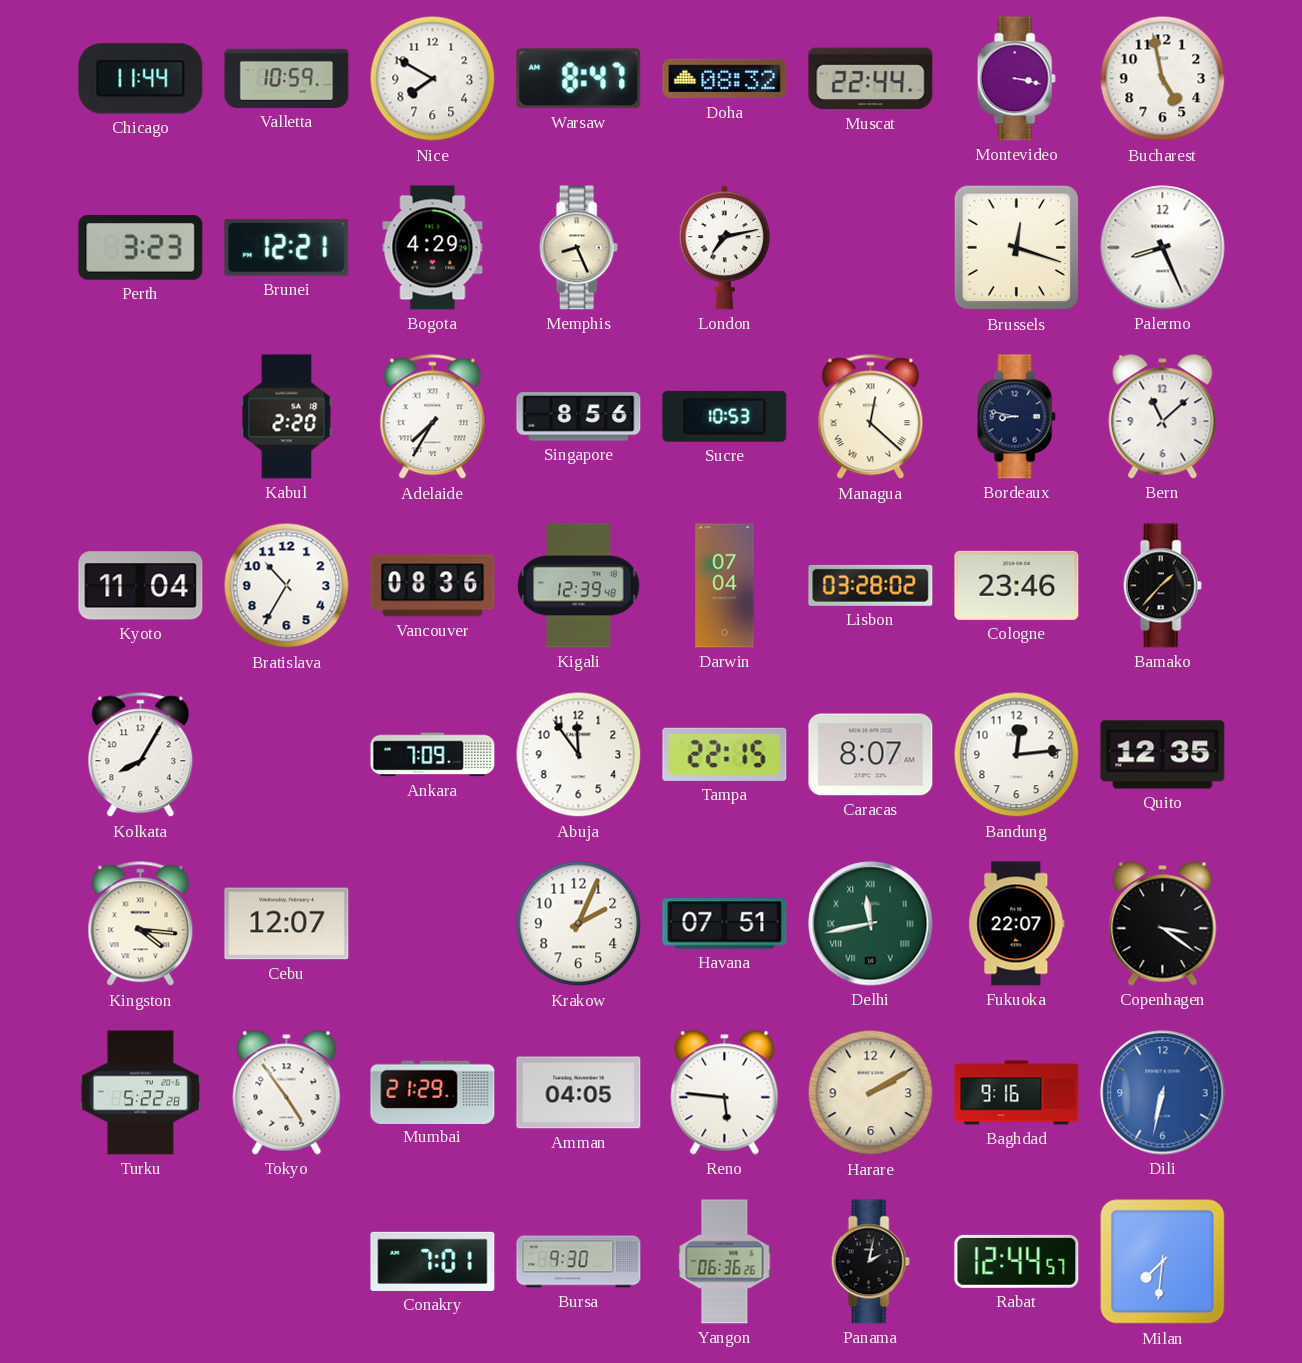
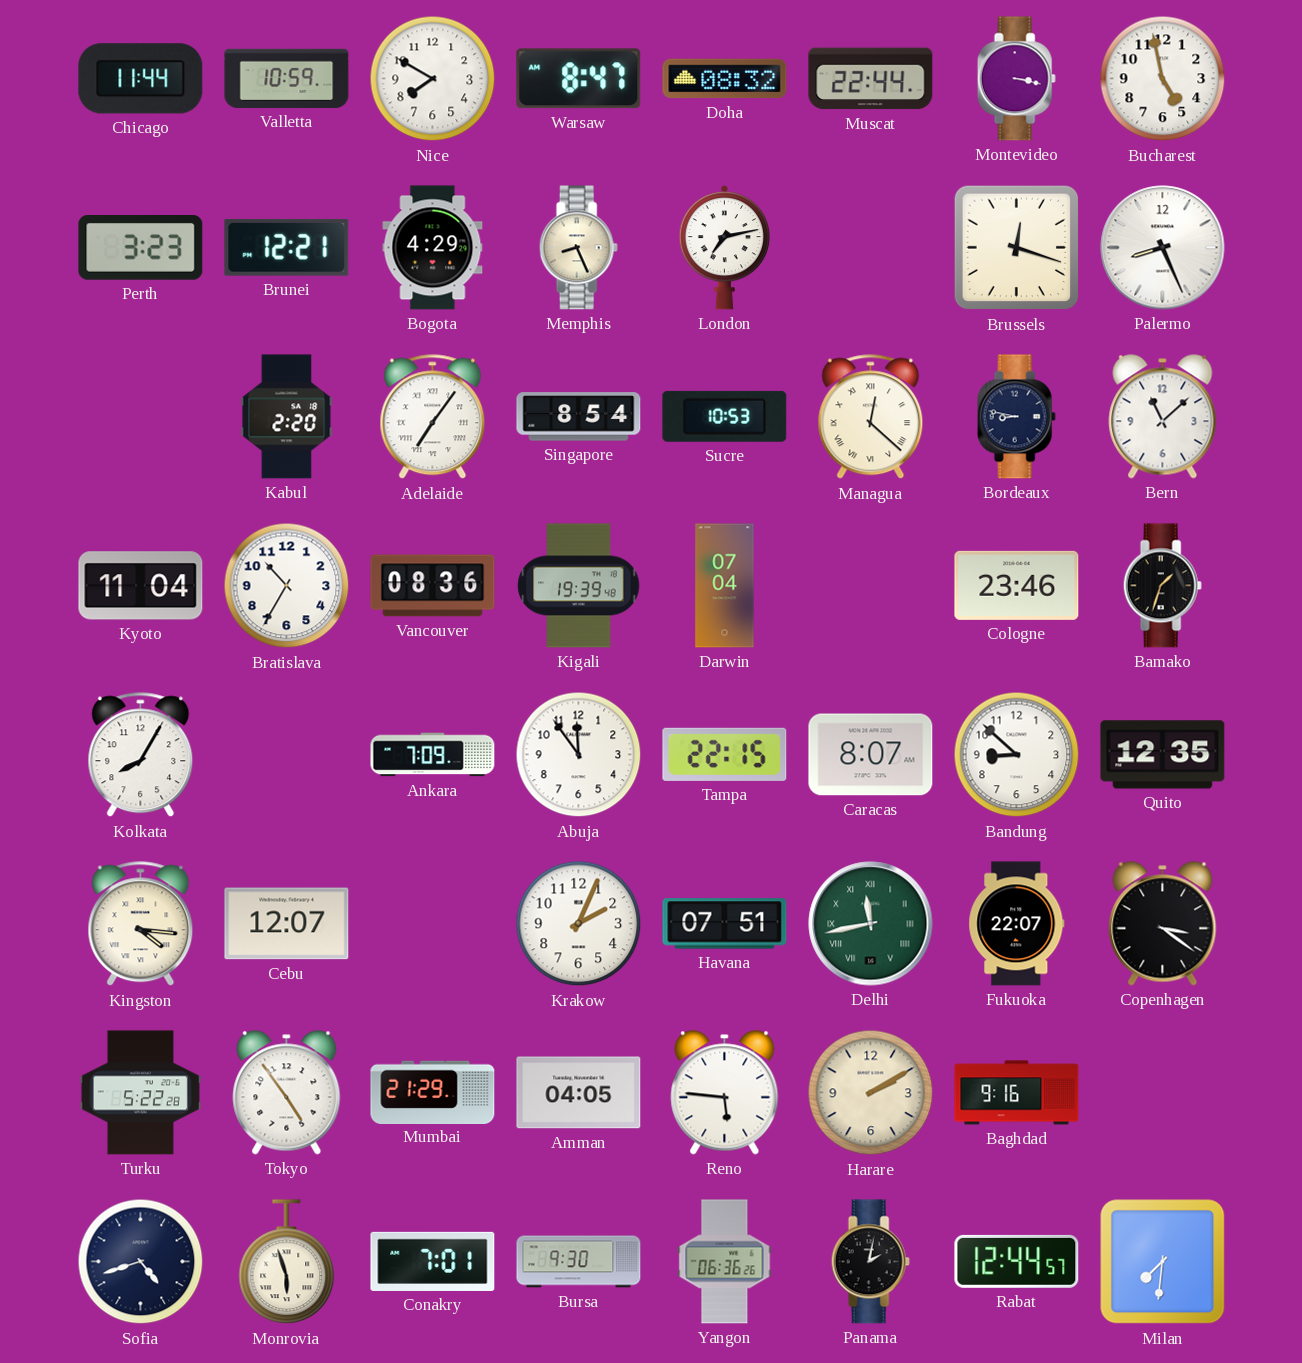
Adelaide: 7:35 -> 7:06 (433, 417)
Singapore: 8:56 -> 8:54 (579, 417)
Kigali: 12:39 -> 19:39 (579, 586)
Lisbon: 03:28 -> none (871, 585)
Bamako: 1:37 -> 1:33 (1162, 586)
Bandung: 12:14 -> 8:52 (1017, 755)
Dili: 6:32 -> none (1163, 1093)
Sofia: none -> 4:42 (141, 1262)
Monrovia: none -> 5:57 (287, 1262)
